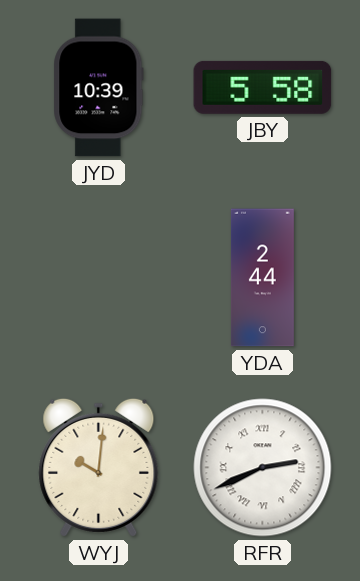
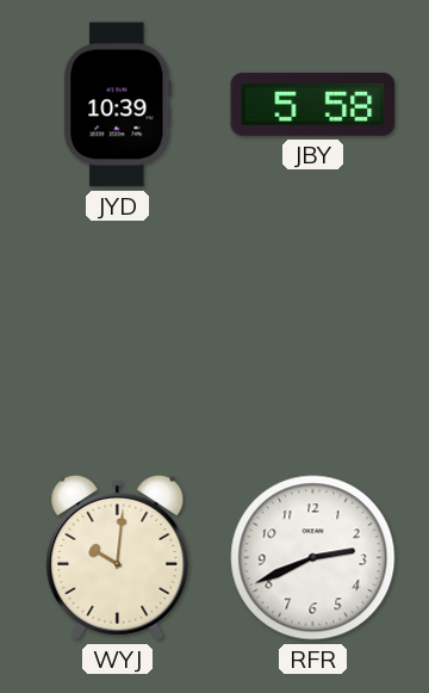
YDA: 2:44 -> none (262, 278)
RFR numerals: Roman -> Arabic (313, 558)
